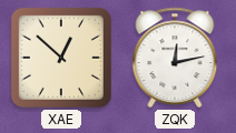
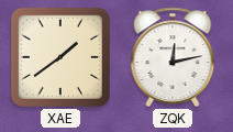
XAE: 12:52 -> 1:39 (60, 57)
